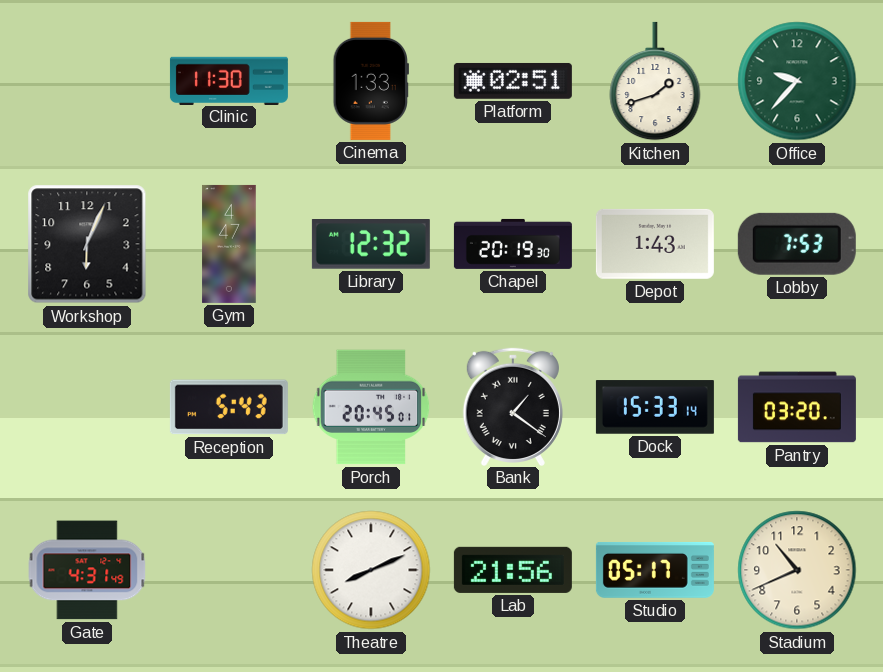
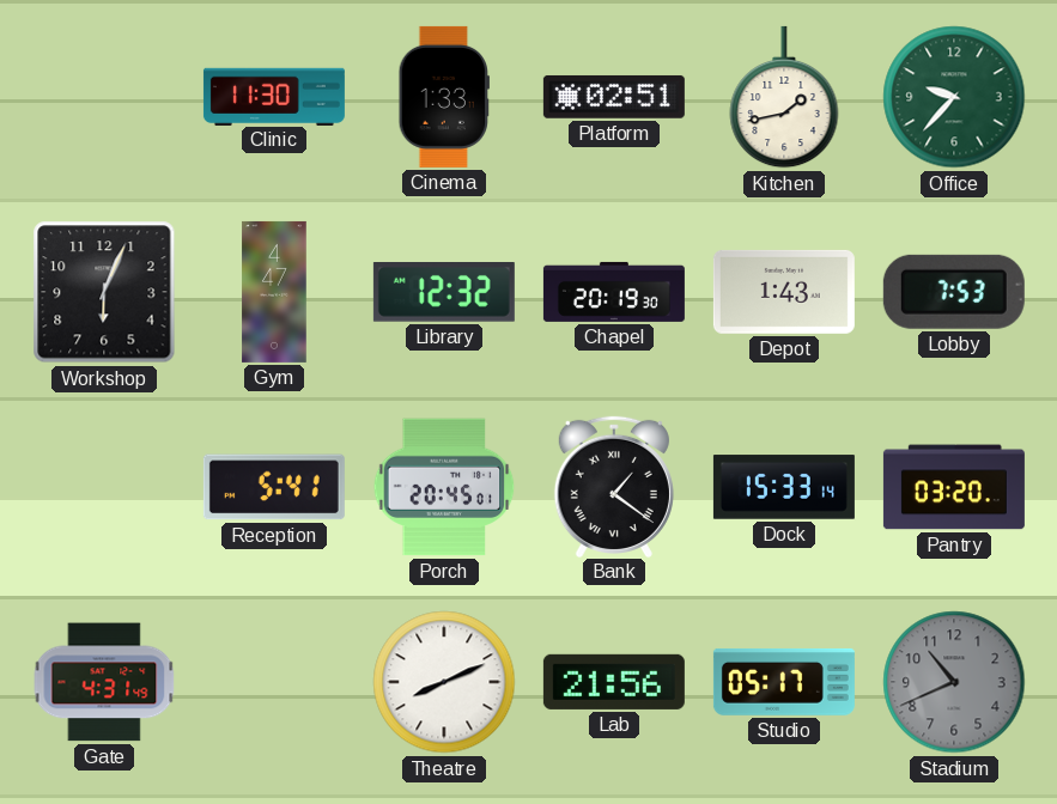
Kitchen: 1:42 -> 1:43 (784, 97)
Reception: 5:43 -> 5:41 (274, 487)
Stadium dial: cream -> grey (954, 682)
